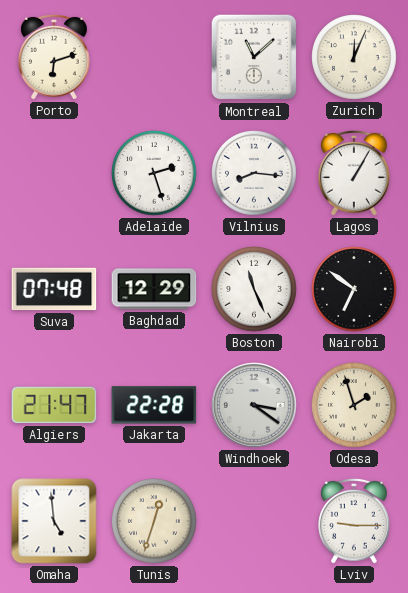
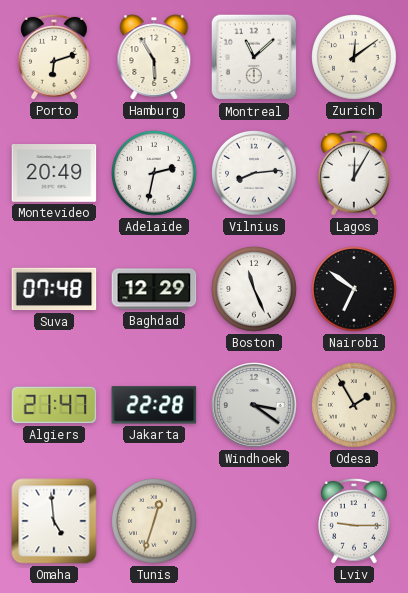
Hamburg: none -> 5:55 (154, 57)
Zurich: 12:04 -> 12:09 (354, 57)
Montevideo: none -> 20:49 (54, 174)
Adelaide: 2:27 -> 2:32 (154, 173)
Vilnius: 8:16 -> 8:14 (254, 173)
Lagos: 1:05 -> 12:05 (354, 173)
Odesa: 1:57 -> 1:55 (354, 405)
